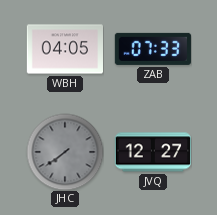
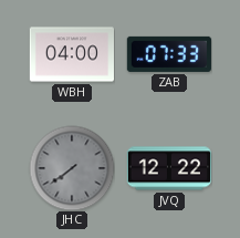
WBH: 04:05 -> 04:00 (71, 54)
JVQ: 12:27 -> 12:22 (168, 168)
